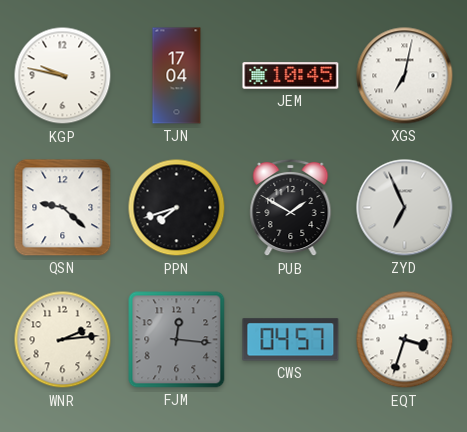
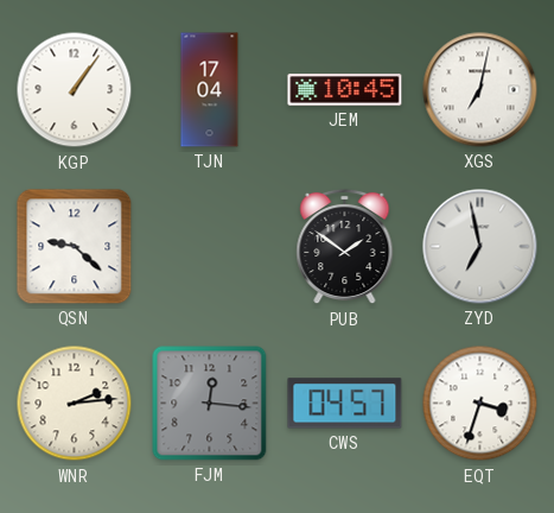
KGP: 9:47 -> 1:06 (75, 90)
PPN: 7:42 -> none (177, 208)
PUB: 1:50 -> 1:51 (345, 247)
ZYD: 6:56 -> 6:58 (480, 247)
